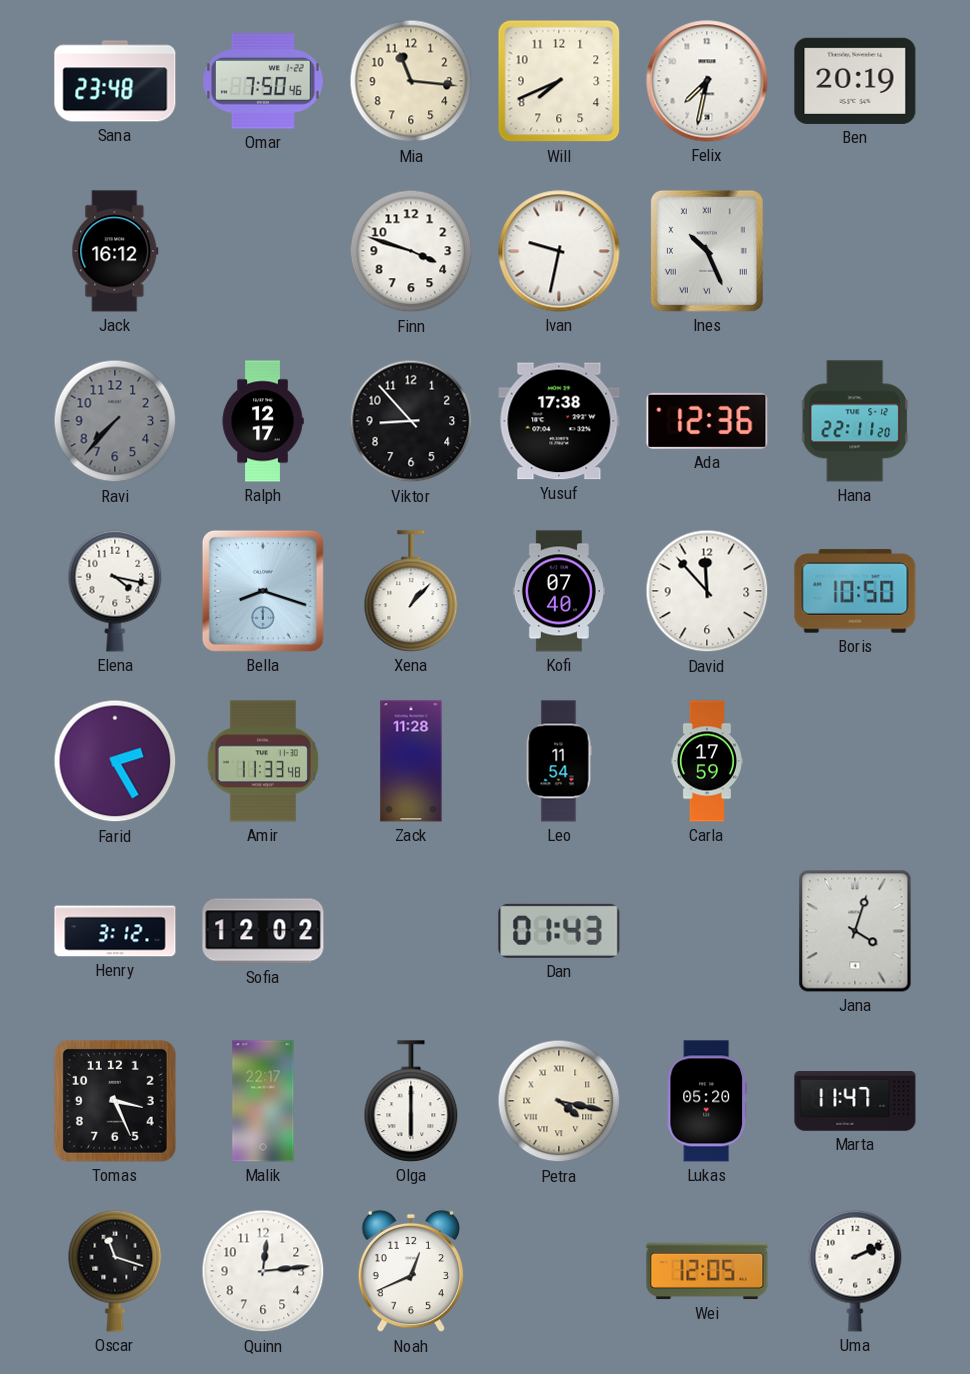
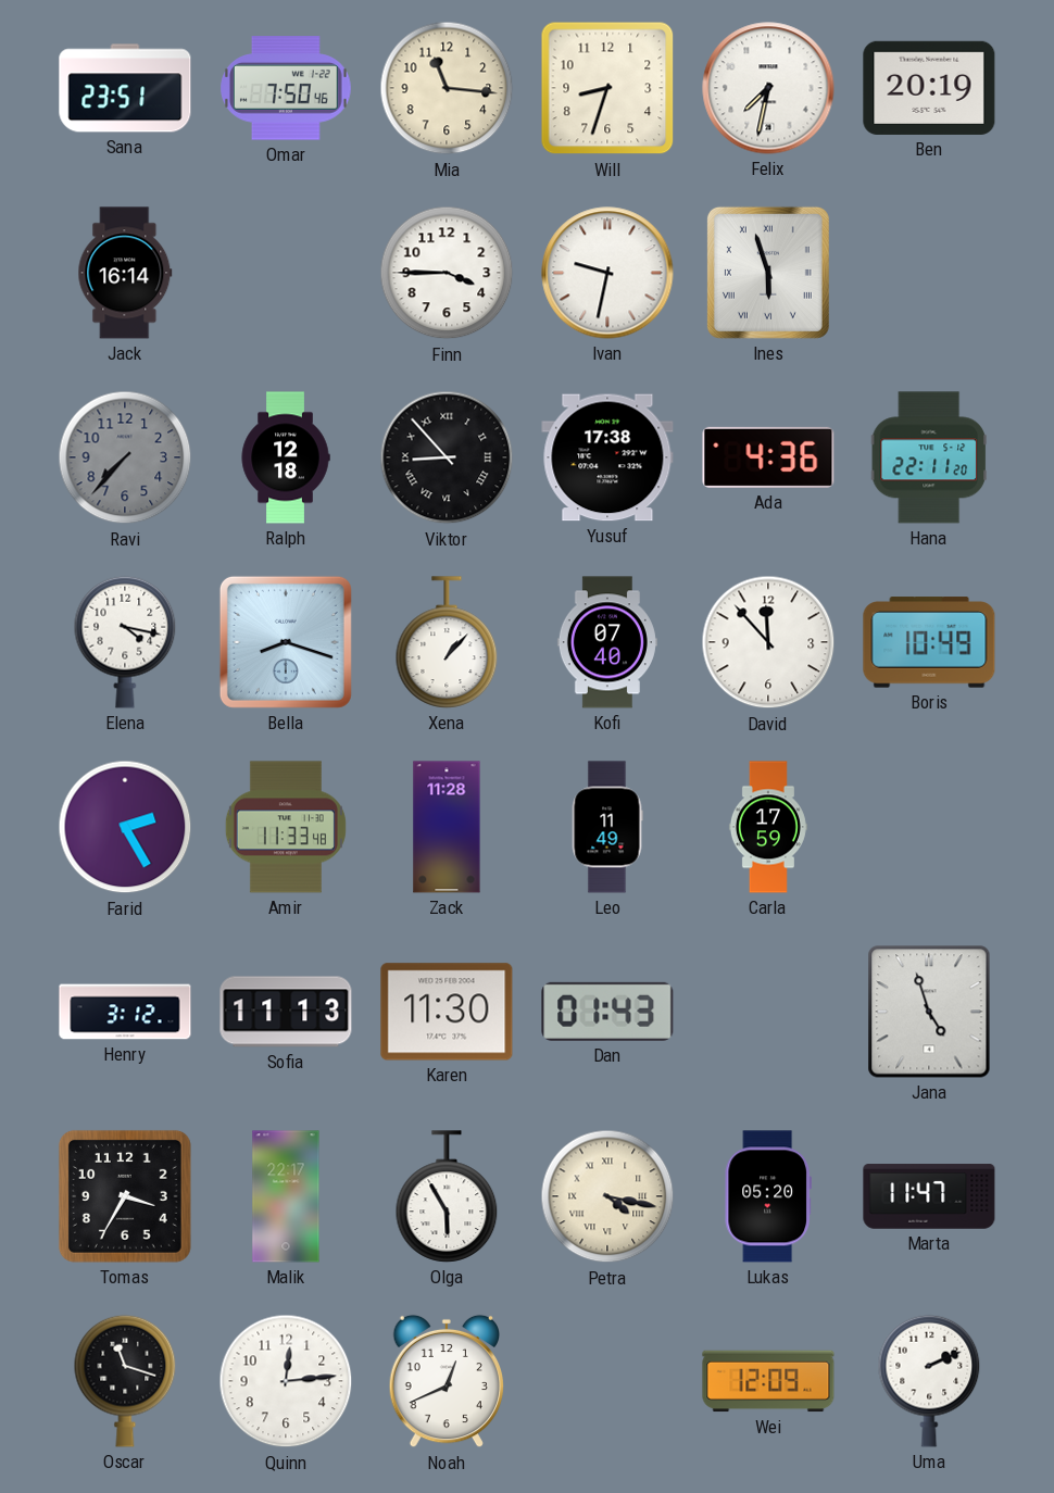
Sana: 23:48 -> 23:51 (125, 88)
Will: 7:41 -> 8:33 (607, 88)
Jack: 16:12 -> 16:14 (125, 273)
Finn: 3:48 -> 3:45 (447, 273)
Ines: 10:26 -> 5:57 (768, 273)
Ralph: 12:17 -> 12:18 (286, 457)
Viktor numerals: Arabic -> Roman (447, 457)
Ada: 12:36 -> 4:36 (768, 457)
Boris: 10:50 -> 10:49 (929, 642)
Leo: 11:54 -> 11:49 (607, 827)
Sofia: 12:02 -> 11:13 (286, 1012)
Karen: none -> 11:30 (447, 1012)
Jana: 4:03 -> 4:57 (929, 1012)
Tomas: 3:26 -> 3:35 (125, 1196)
Olga: 6:00 -> 5:55 (447, 1196)
Wei: 12:05 -> 12:09 (768, 1381)
